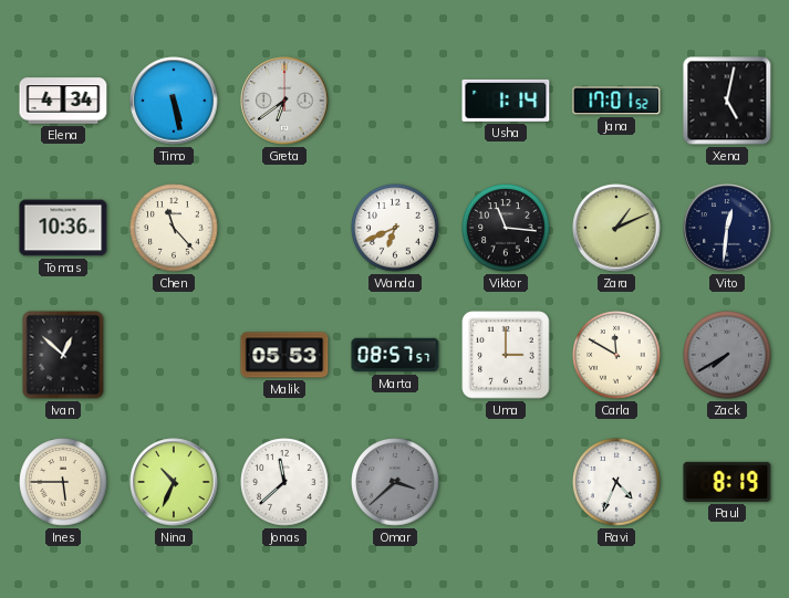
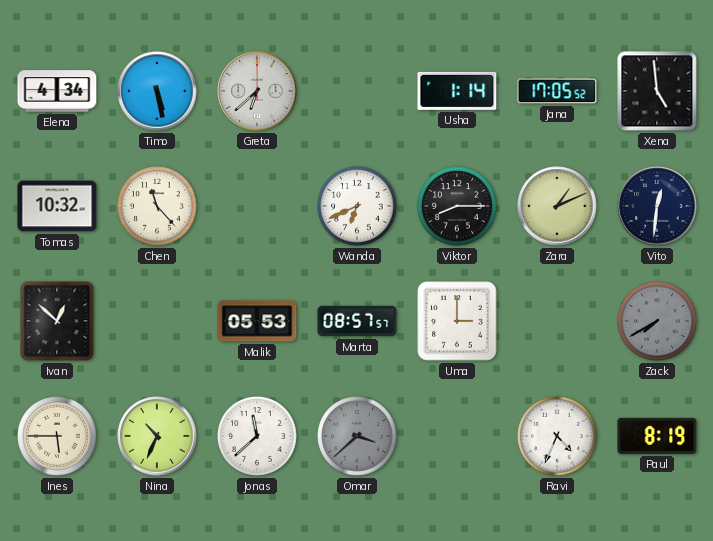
Greta: 6:39 -> 6:38 (257, 91)
Jana: 17:01 -> 17:05 (557, 91)
Xena: 5:02 -> 4:59 (657, 91)
Tomas: 10:36 -> 10:32 (57, 206)
Viktor: 11:16 -> 8:15 (457, 206)
Carla: 11:50 -> none (616, 355)
